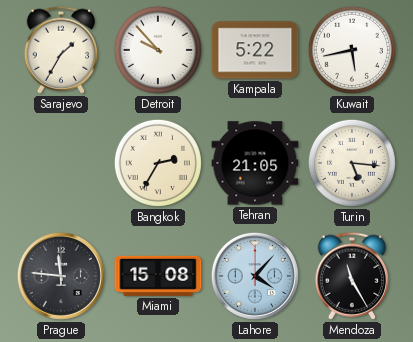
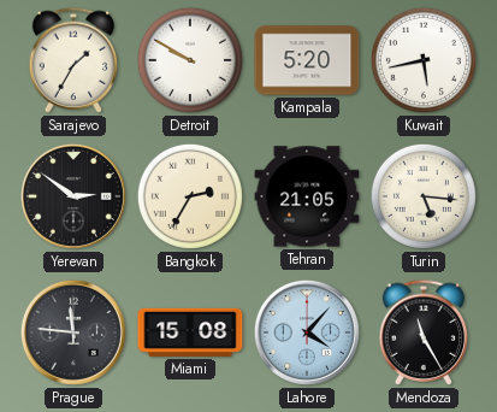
Detroit: 9:53 -> 9:50 (190, 60)
Kampala: 5:22 -> 5:20 (307, 60)
Yerevan: none -> 2:51 (73, 196)
